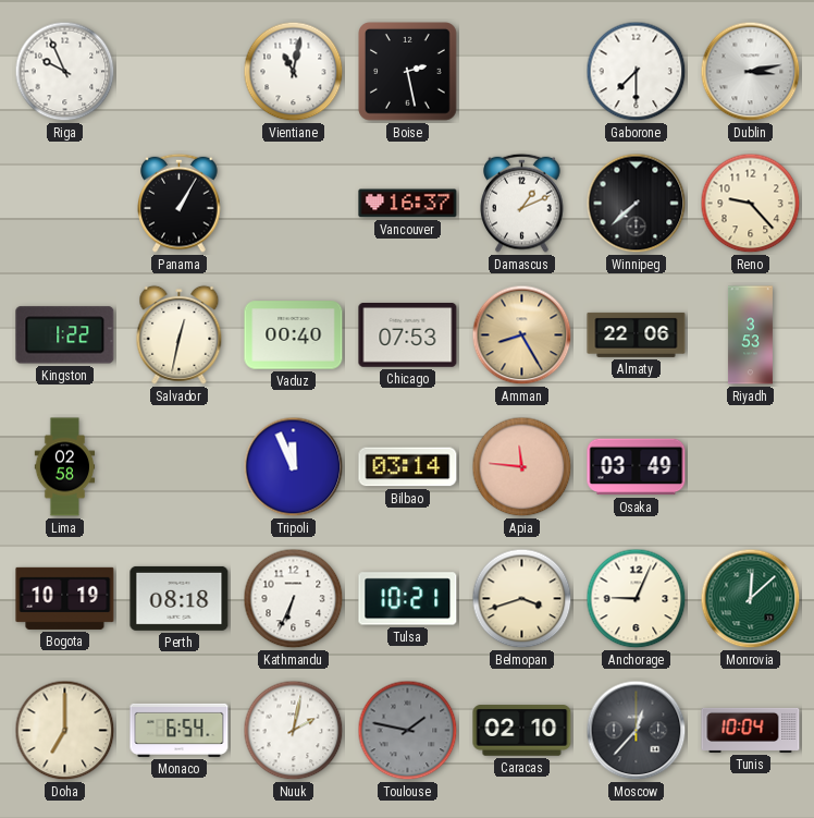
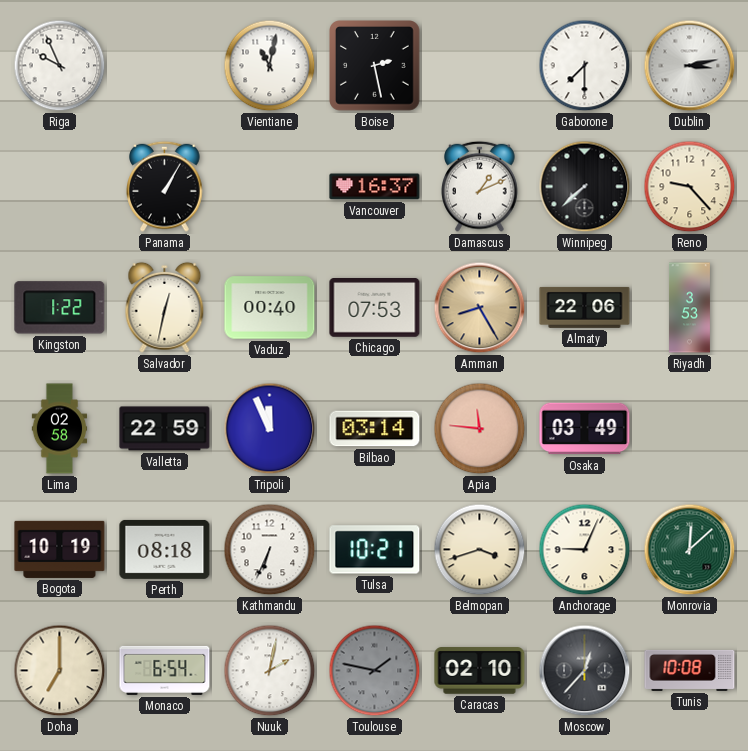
Valletta: none -> 22:59 (165, 429)
Tunis: 10:04 -> 10:08 (690, 670)
